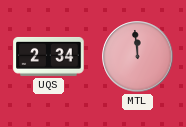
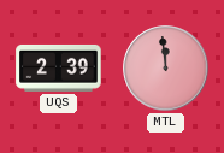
UQS: 2:34 -> 2:39 (59, 67)
